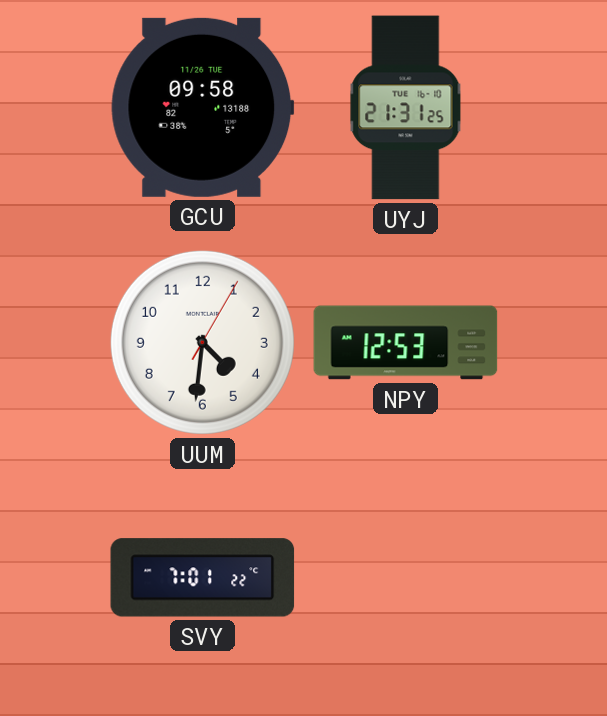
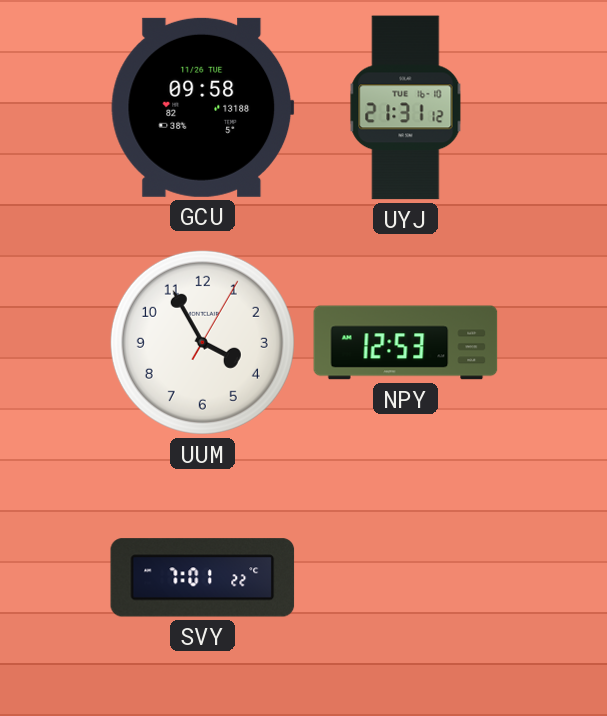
UYJ: 21:31:25 -> 21:31:12 (406, 108)
UUM: 4:31 -> 3:55 (202, 342)
